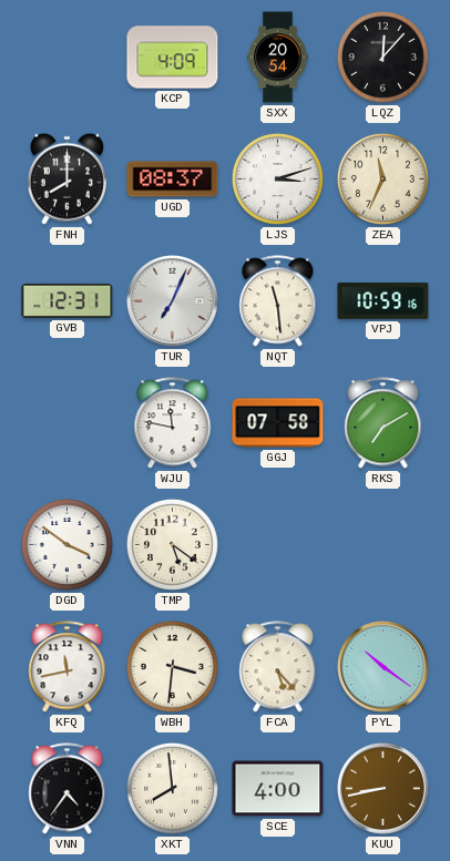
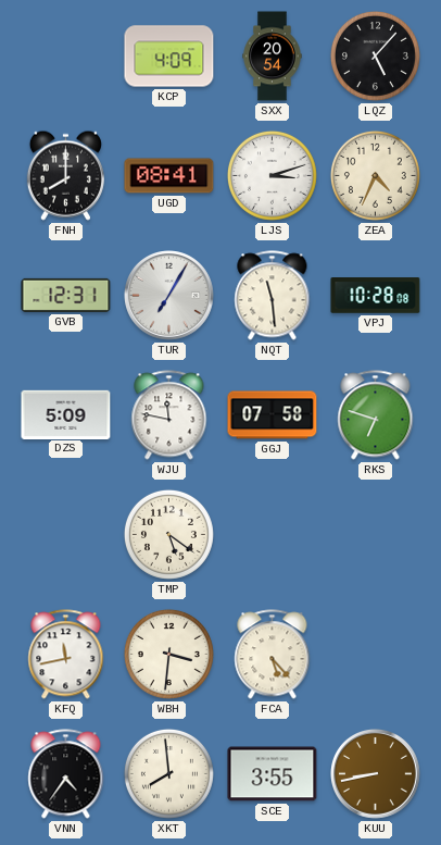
LQZ: 12:07 -> 5:07 (375, 55)
UGD: 08:37 -> 08:41 (169, 176)
ZEA: 11:34 -> 4:34 (375, 175)
TUR: 7:04 -> 7:05 (169, 296)
VPJ: 10:59 -> 10:28 (376, 296)
DZS: none -> 5:09 (66, 414)
RKS: 7:10 -> 6:48 (376, 415)
DGD: 3:51 -> none (67, 544)
PYL: 10:21 -> none (383, 667)
SCE: 4:00 -> 3:55 (273, 774)
